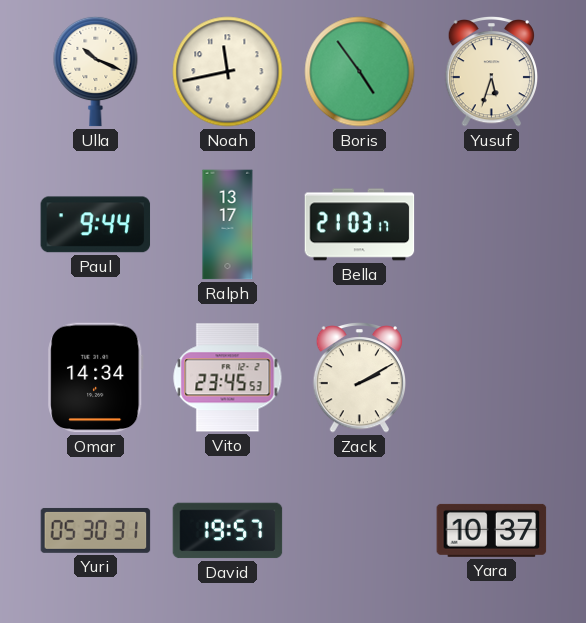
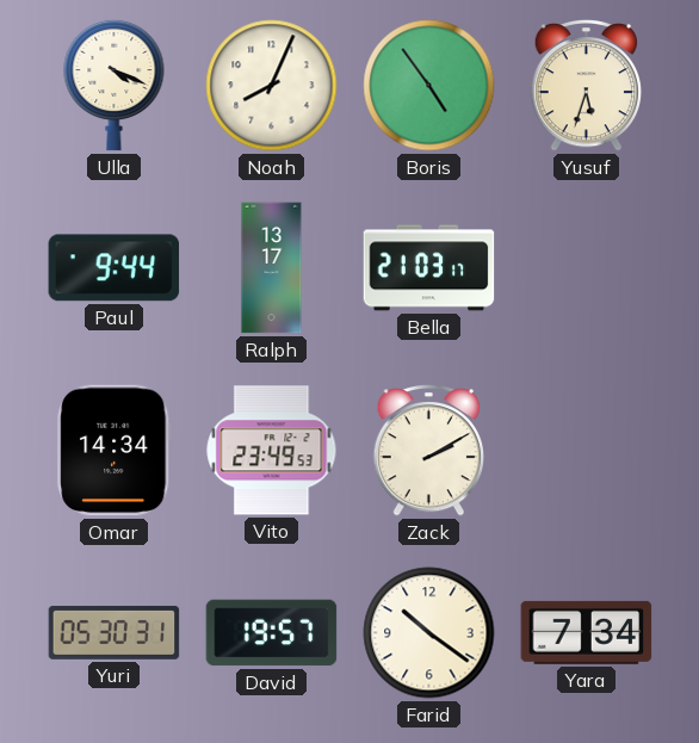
Ulla: 10:19 -> 4:19 (115, 85)
Noah: 11:43 -> 8:04 (272, 86)
Vito: 23:45 -> 23:49 (272, 451)
Farid: none -> 10:21 (429, 633)
Yara: 10:37 -> 7:34 (587, 632)
